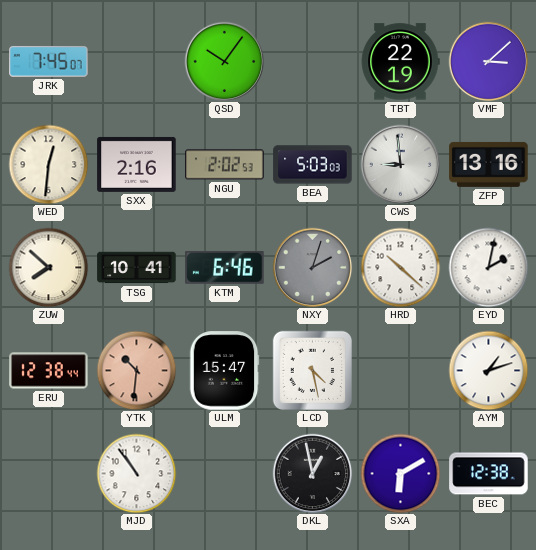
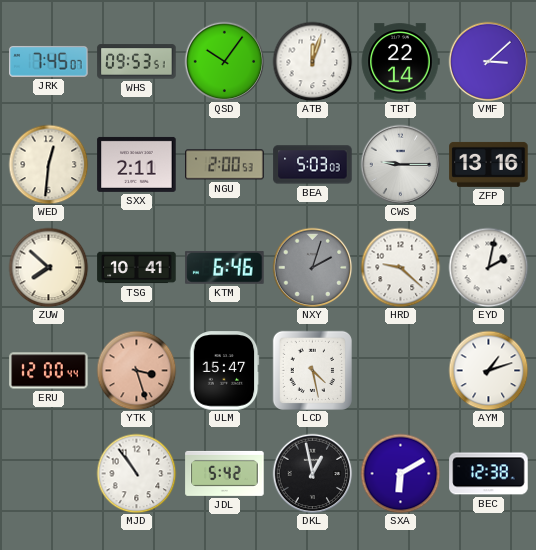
WHS: none -> 09:53 (137, 62)
ATB: none -> 12:03 (312, 61)
TBT: 22:19 -> 22:14 (400, 62)
SXX: 2:16 -> 2:11 (137, 164)
NGU: 2:02 -> 2:00 (225, 165)
CWS: 8:59 -> 9:15 (400, 164)
HRD: 10:22 -> 9:22 (400, 267)
ERU: 12:38 -> 12:00 (49, 371)
YTK: 10:31 -> 3:27 (136, 370)
JDL: none -> 5:42 (225, 473)
